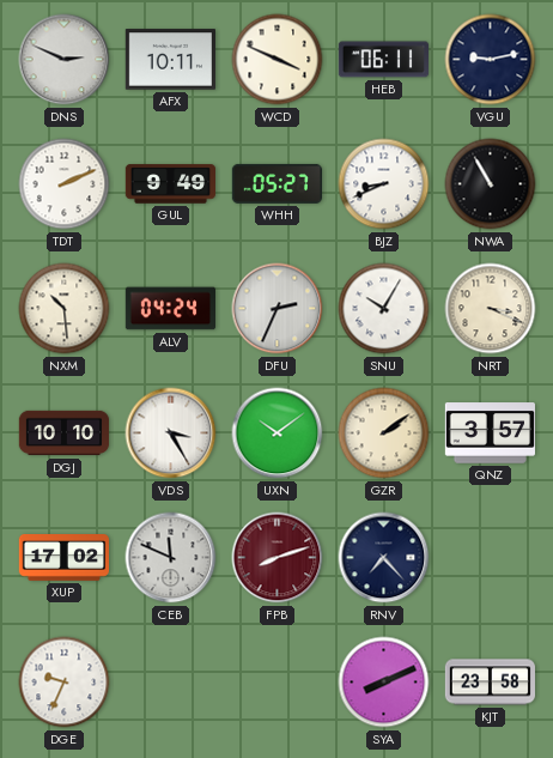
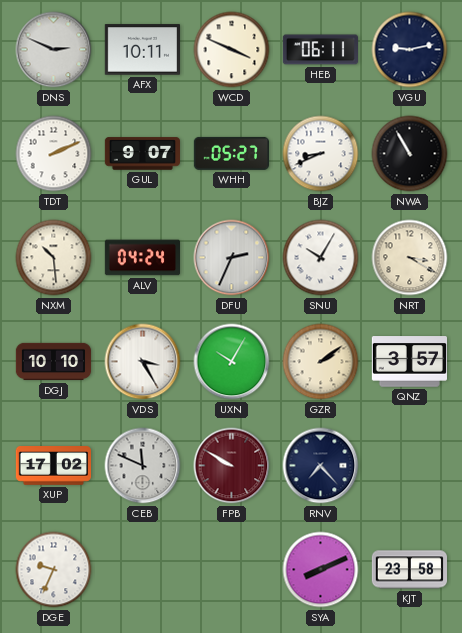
GUL: 9:49 -> 9:07 (142, 154)
NRT: 3:19 -> 3:20 (410, 258)
UXN: 10:09 -> 10:05 (232, 362)
FPB: 8:12 -> 9:50 (232, 466)
